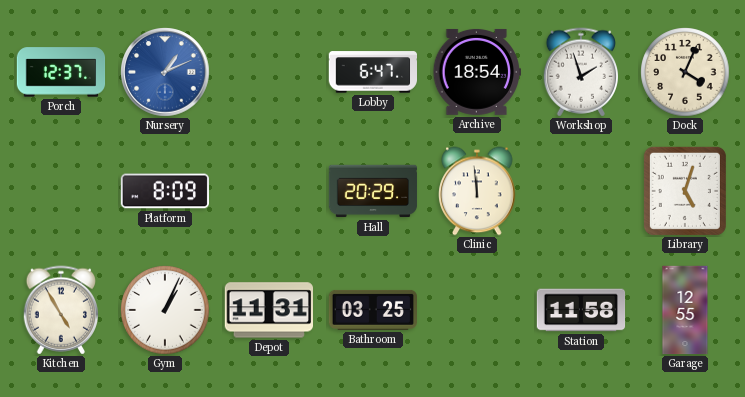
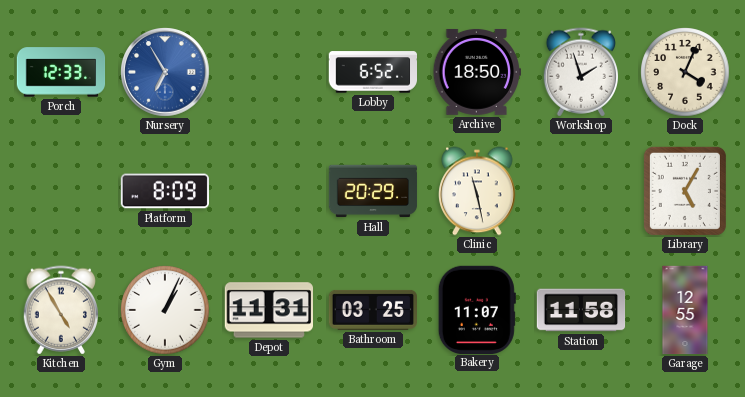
Porch: 12:37 -> 12:33 (61, 72)
Nursery: 1:11 -> 6:55 (165, 72)
Lobby: 6:47 -> 6:52 (372, 72)
Archive: 18:54 -> 18:50 (476, 72)
Clinic: 11:59 -> 11:28 (477, 191)
Library: 5:03 -> 5:05 (685, 191)
Bakery: none -> 11:07 (477, 309)
